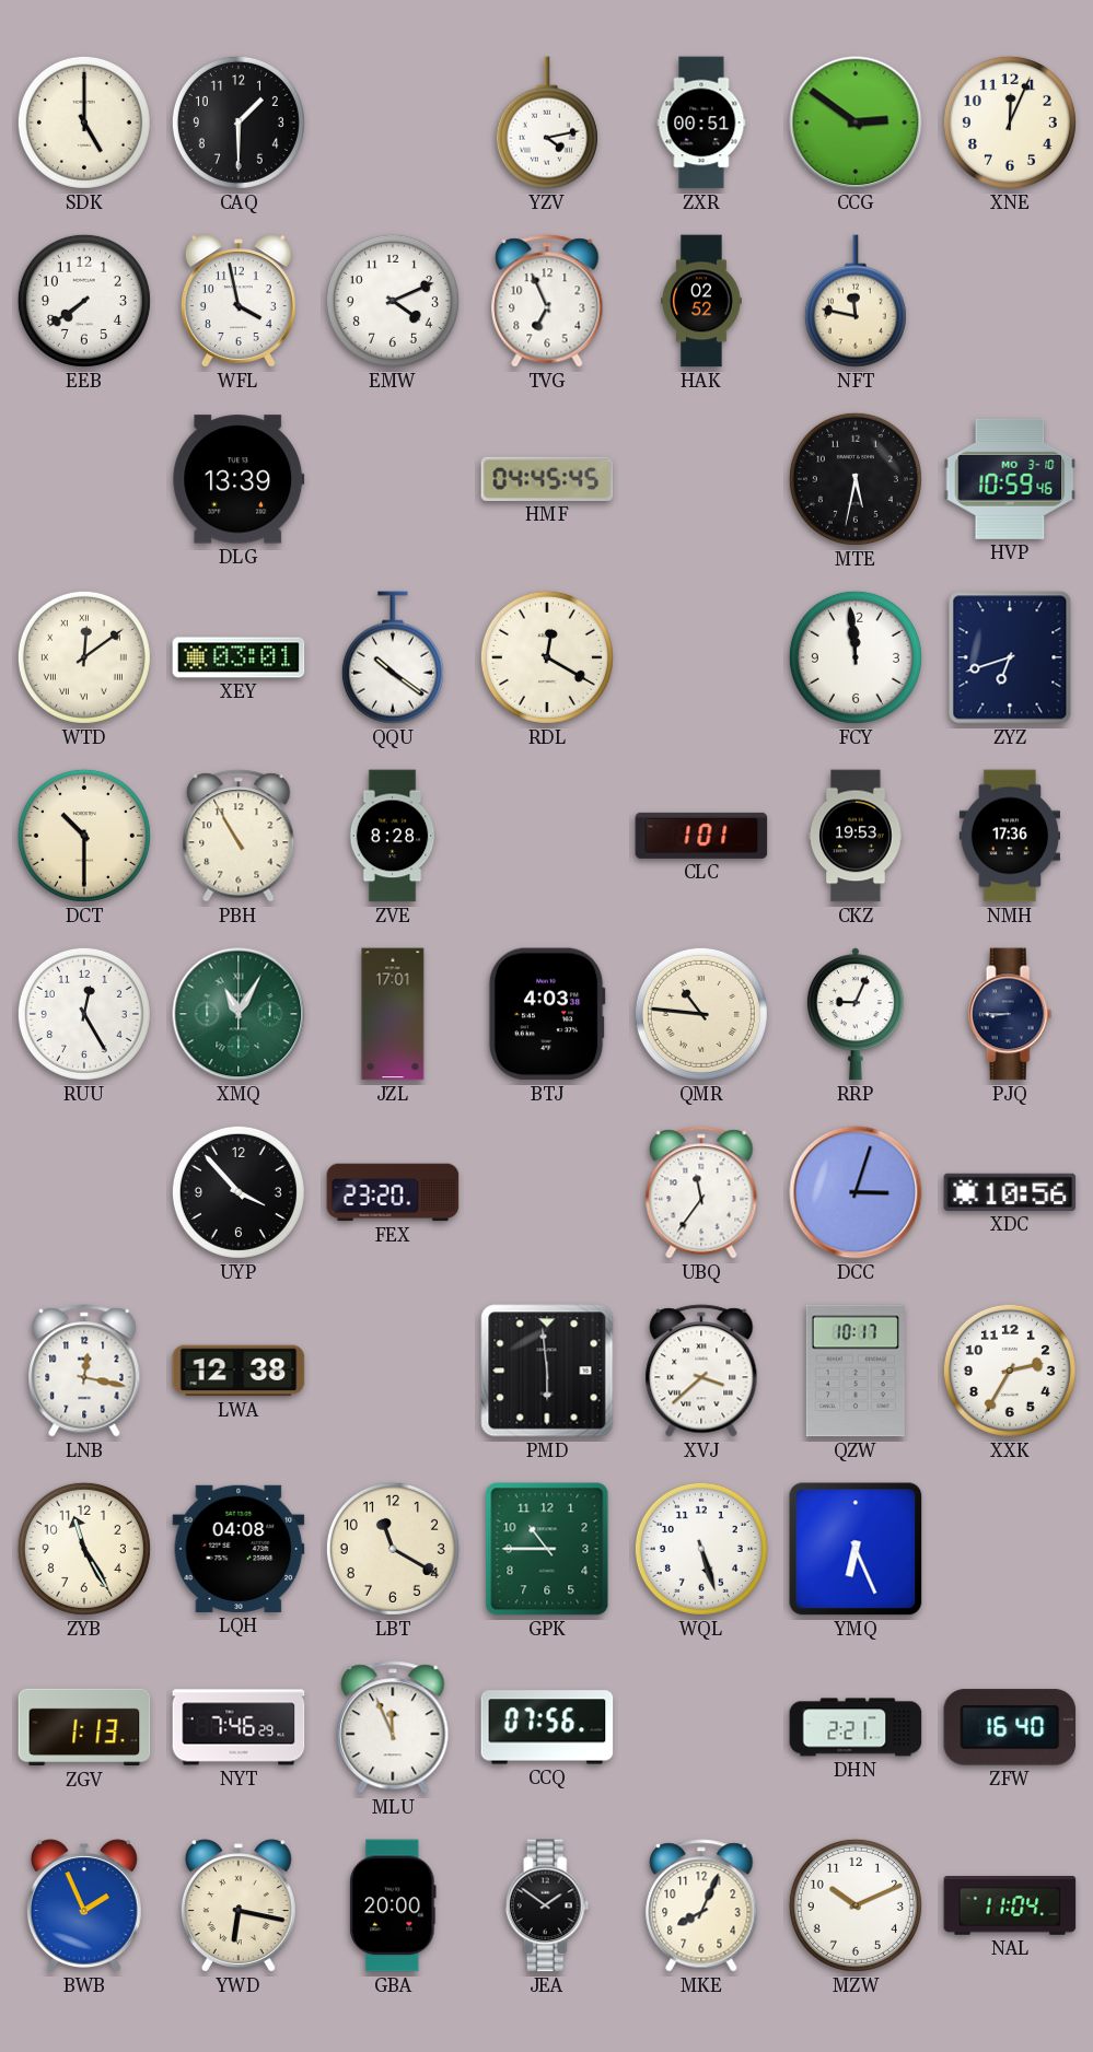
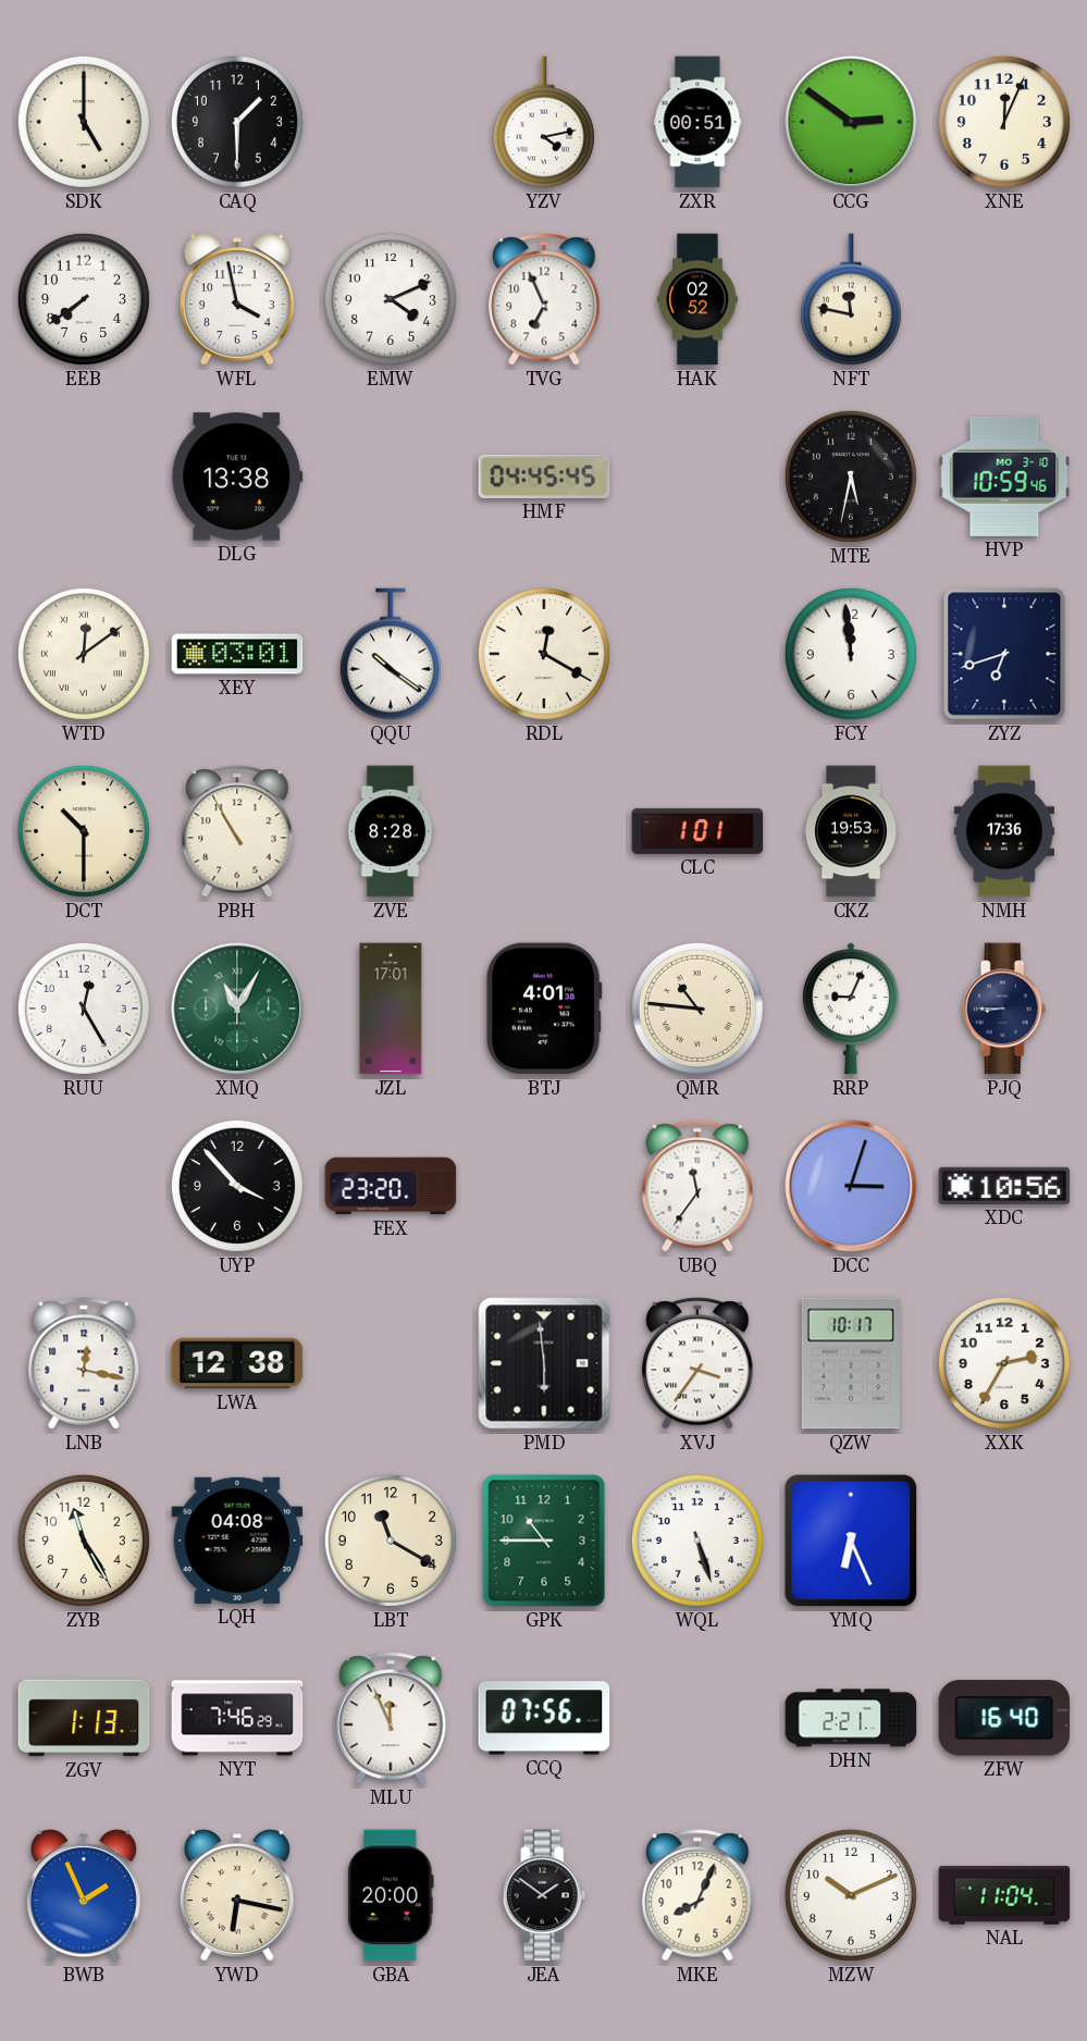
DLG: 13:39 -> 13:38 (237, 477)
BTJ: 4:03 -> 4:01 (544, 1009)
XVJ: 3:38 -> 3:36 (697, 1363)
